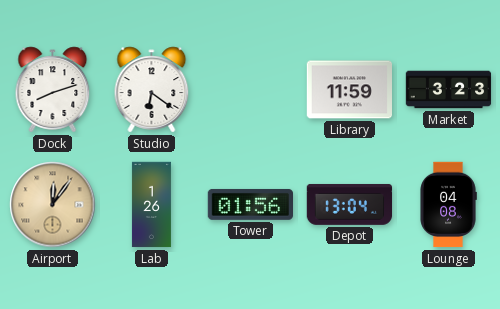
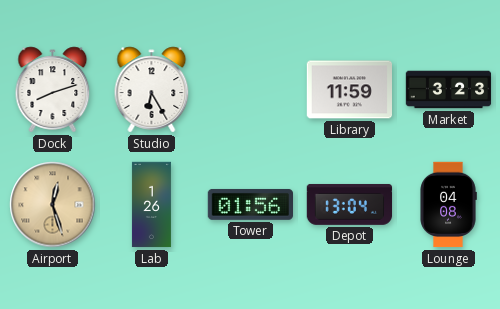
Studio: 6:21 -> 6:25 (152, 90)
Airport: 12:06 -> 12:27 (53, 205)
